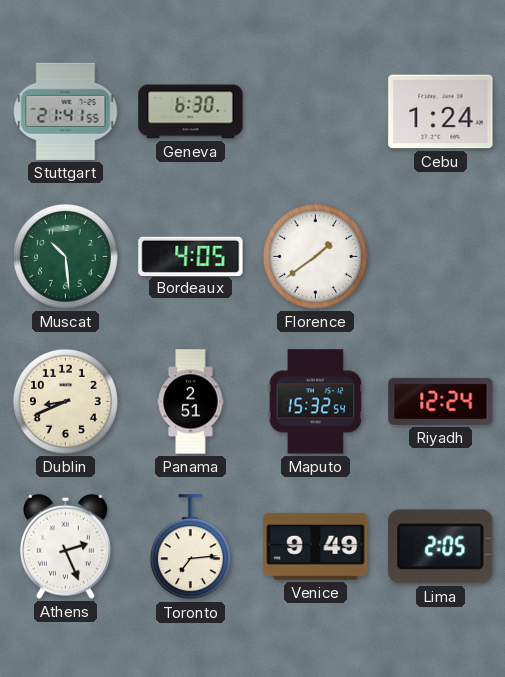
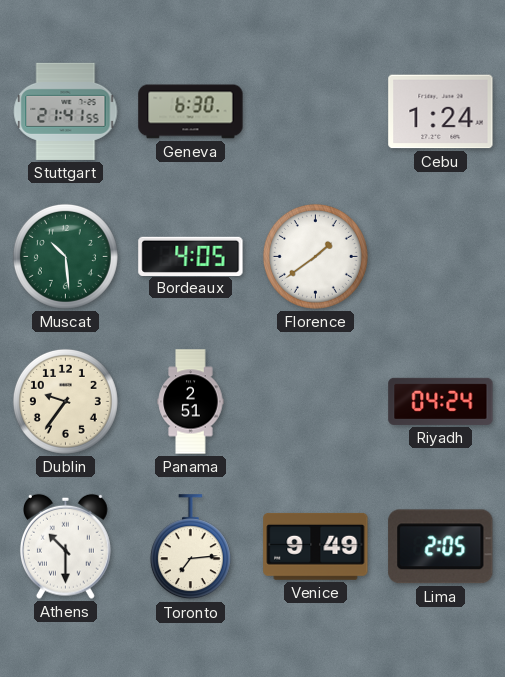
Dublin: 8:41 -> 9:36 (65, 401)
Maputo: 15:32 -> none (315, 402)
Riyadh: 12:24 -> 04:24 (441, 401)
Athens: 2:26 -> 10:30 (65, 546)
